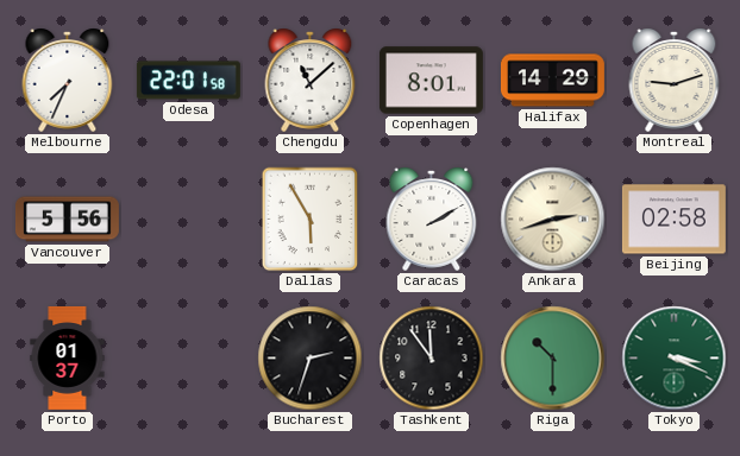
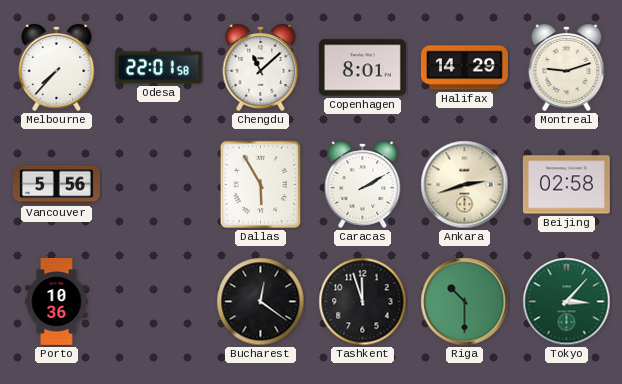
Melbourne: 7:34 -> 7:37 (57, 67)
Porto: 01:37 -> 10:36 (57, 301)
Bucharest: 2:33 -> 12:21 (261, 302)
Tashkent: 11:54 -> 11:57 (363, 302)
Tokyo: 3:19 -> 3:07 (567, 302)
